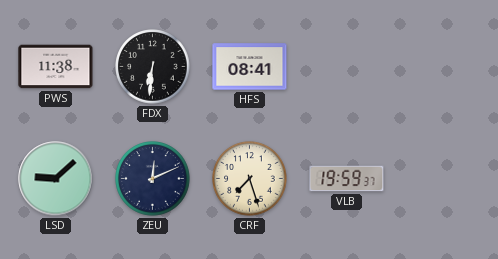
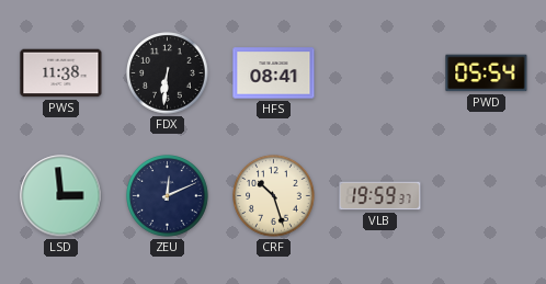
PWD: none -> 05:54 (487, 73)
LSD: 9:08 -> 2:59 (61, 196)
CRF: 7:27 -> 10:27 (274, 196)
